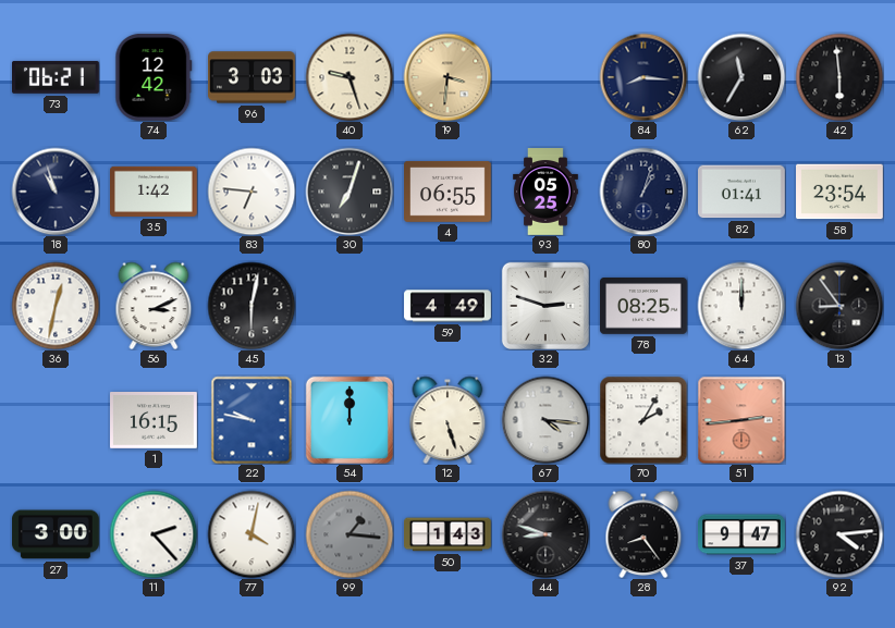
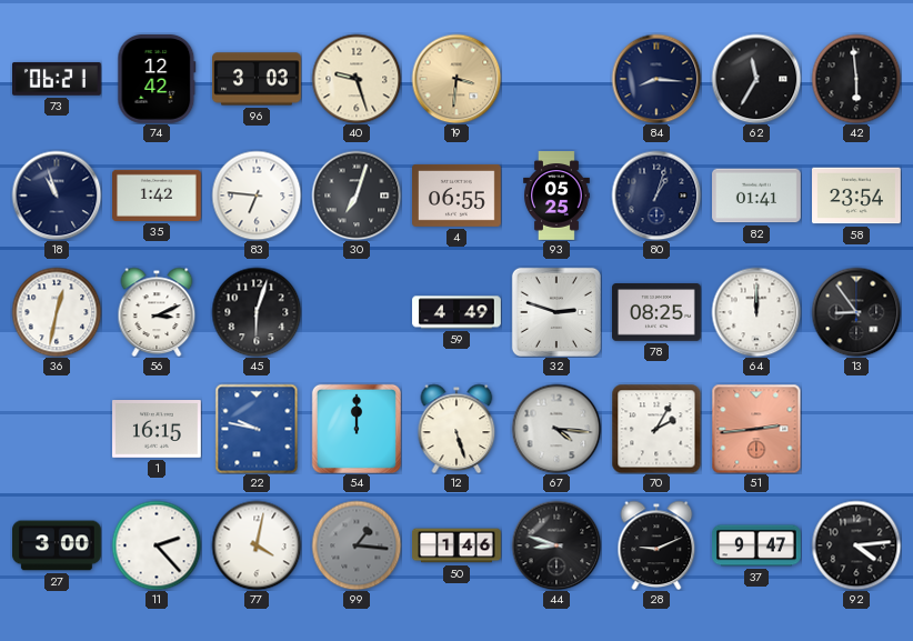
45: 6:02 -> 6:03 (257, 312)
50: 1:43 -> 1:46 (458, 545)
28: 8:24 -> 9:11 (656, 545)
